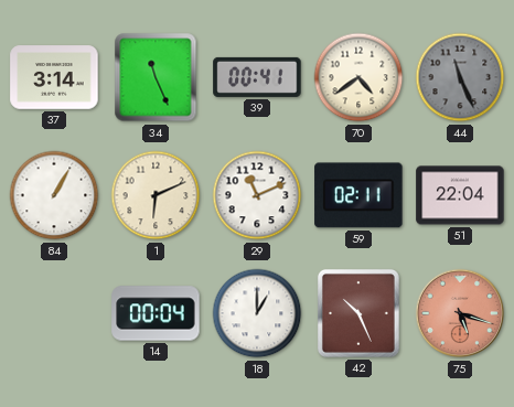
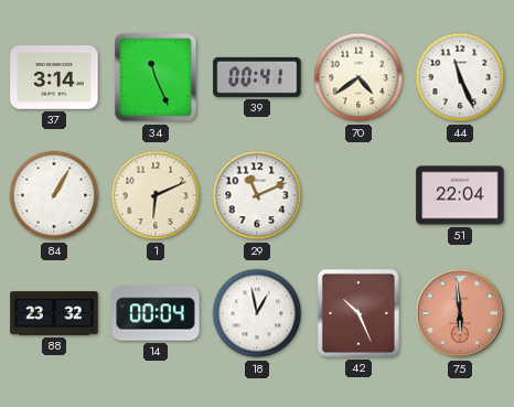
44 dial: grey -> white (460, 77)
59: 02:11 -> none (358, 195)
88: none -> 23:32 (54, 313)
18: 1:00 -> 12:58 (257, 313)
75: 5:18 -> 5:59 (460, 313)
